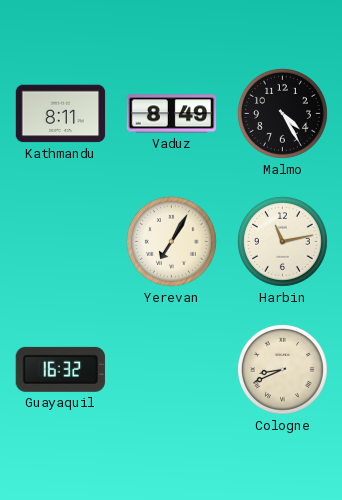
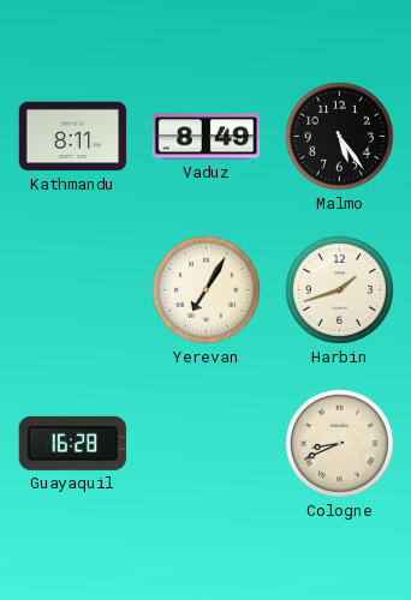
Malmo: 4:25 -> 5:24 (340, 137)
Harbin: 11:13 -> 1:42 (340, 290)
Guayaquil: 16:32 -> 16:28 (72, 443)
